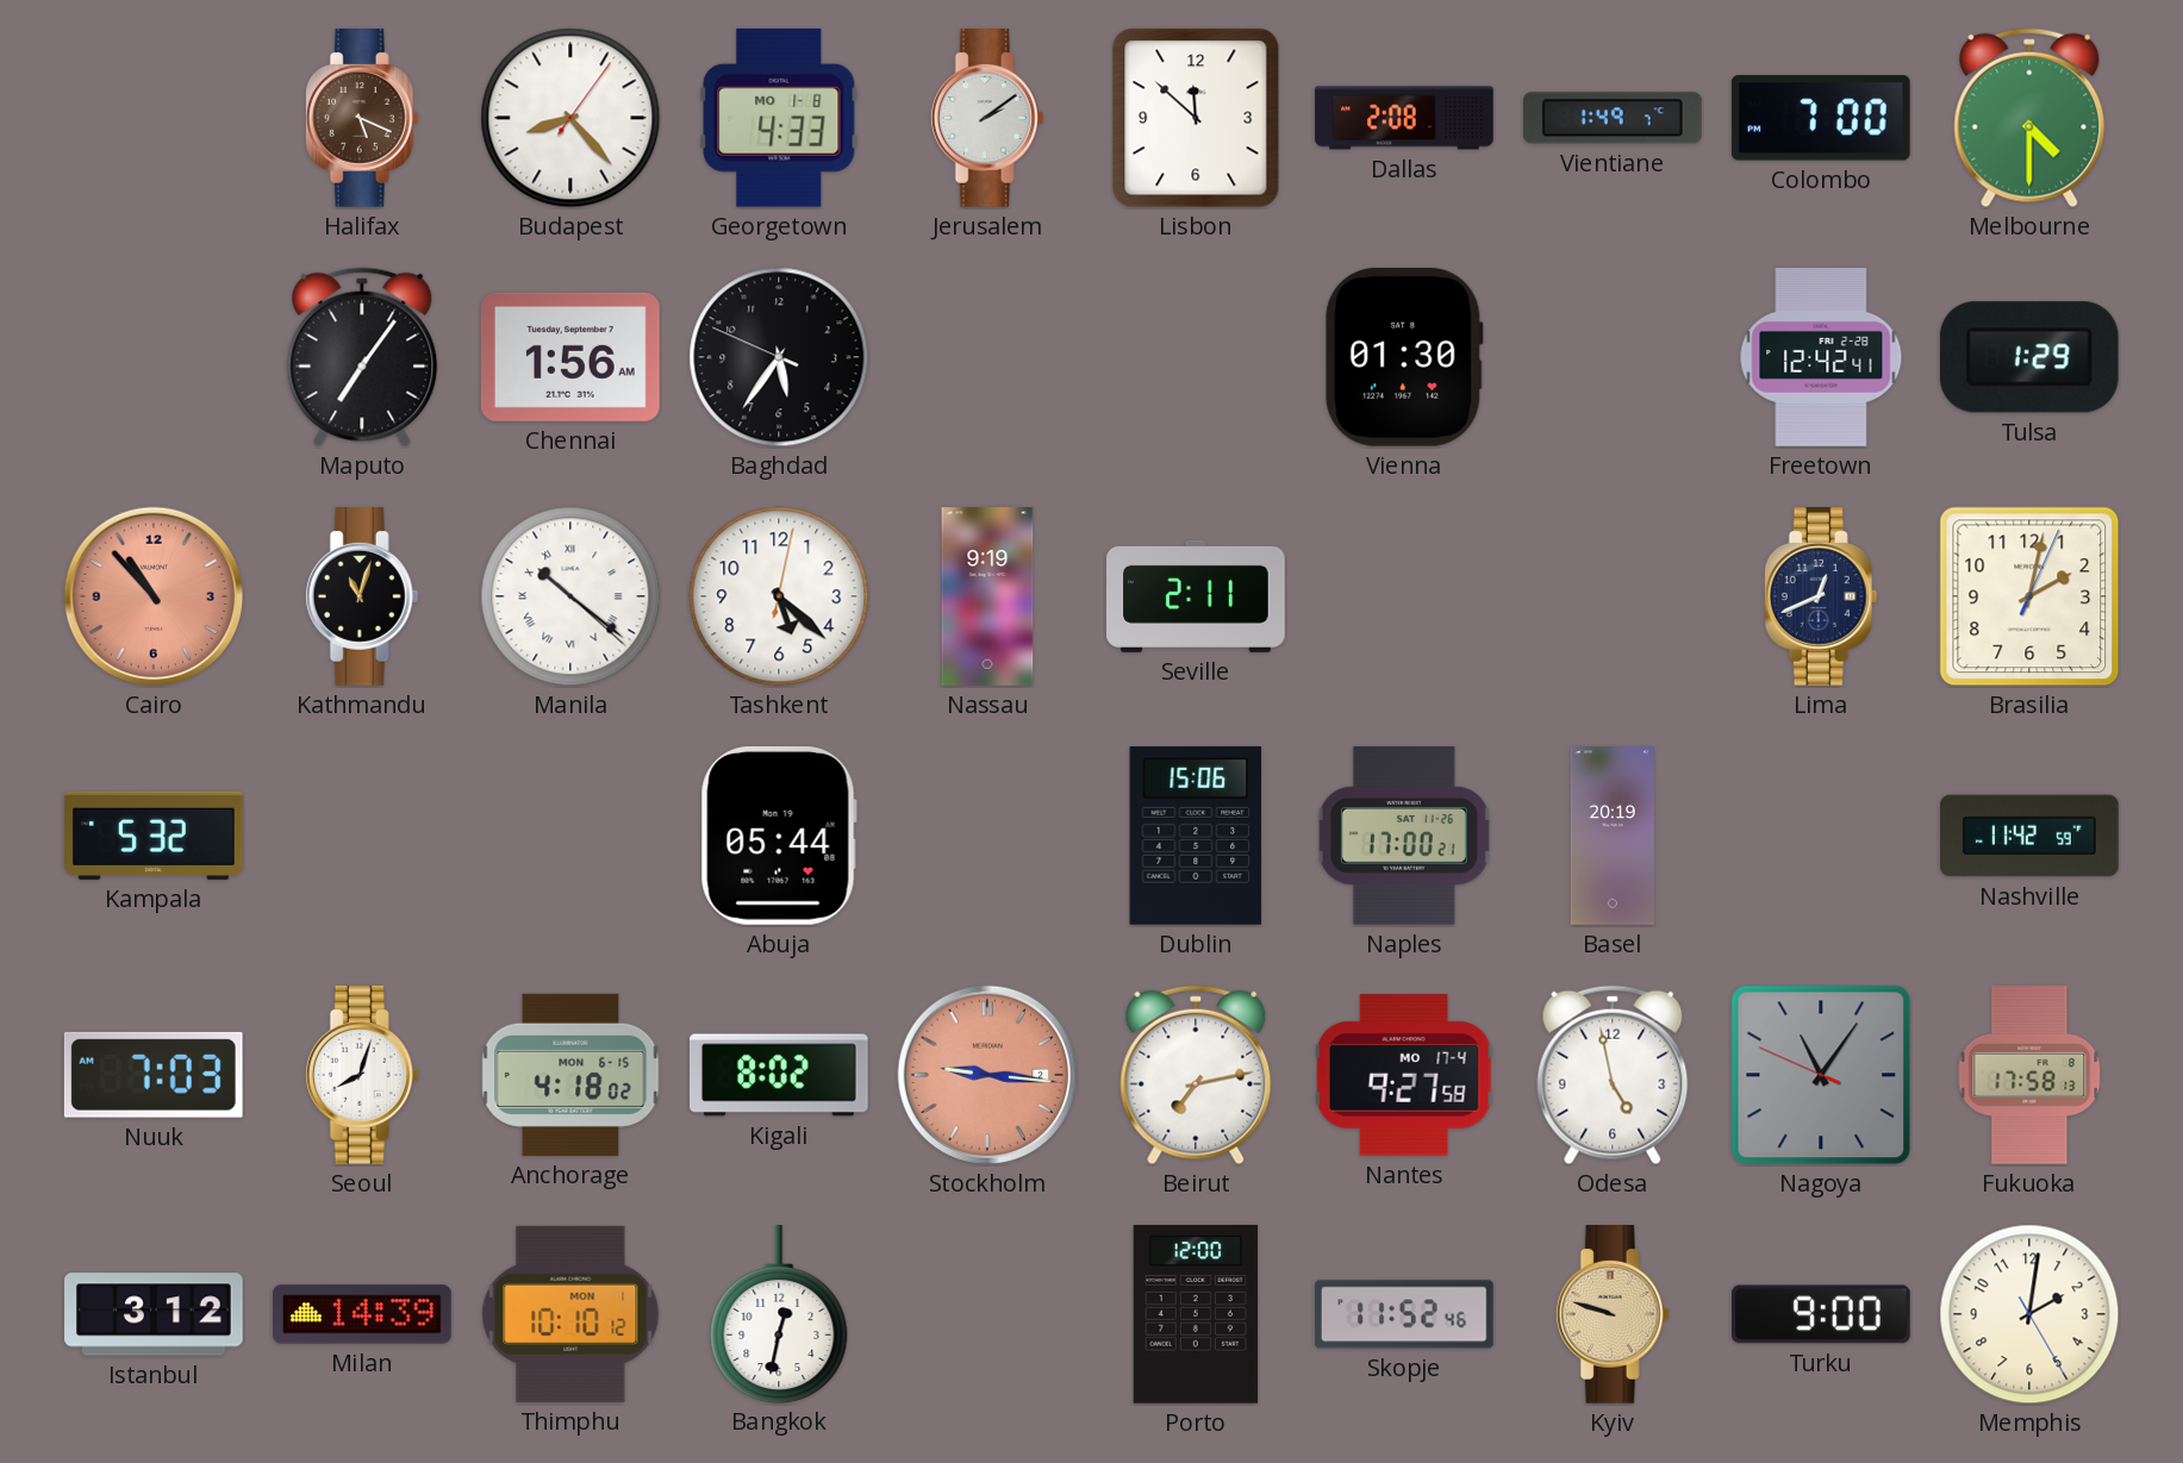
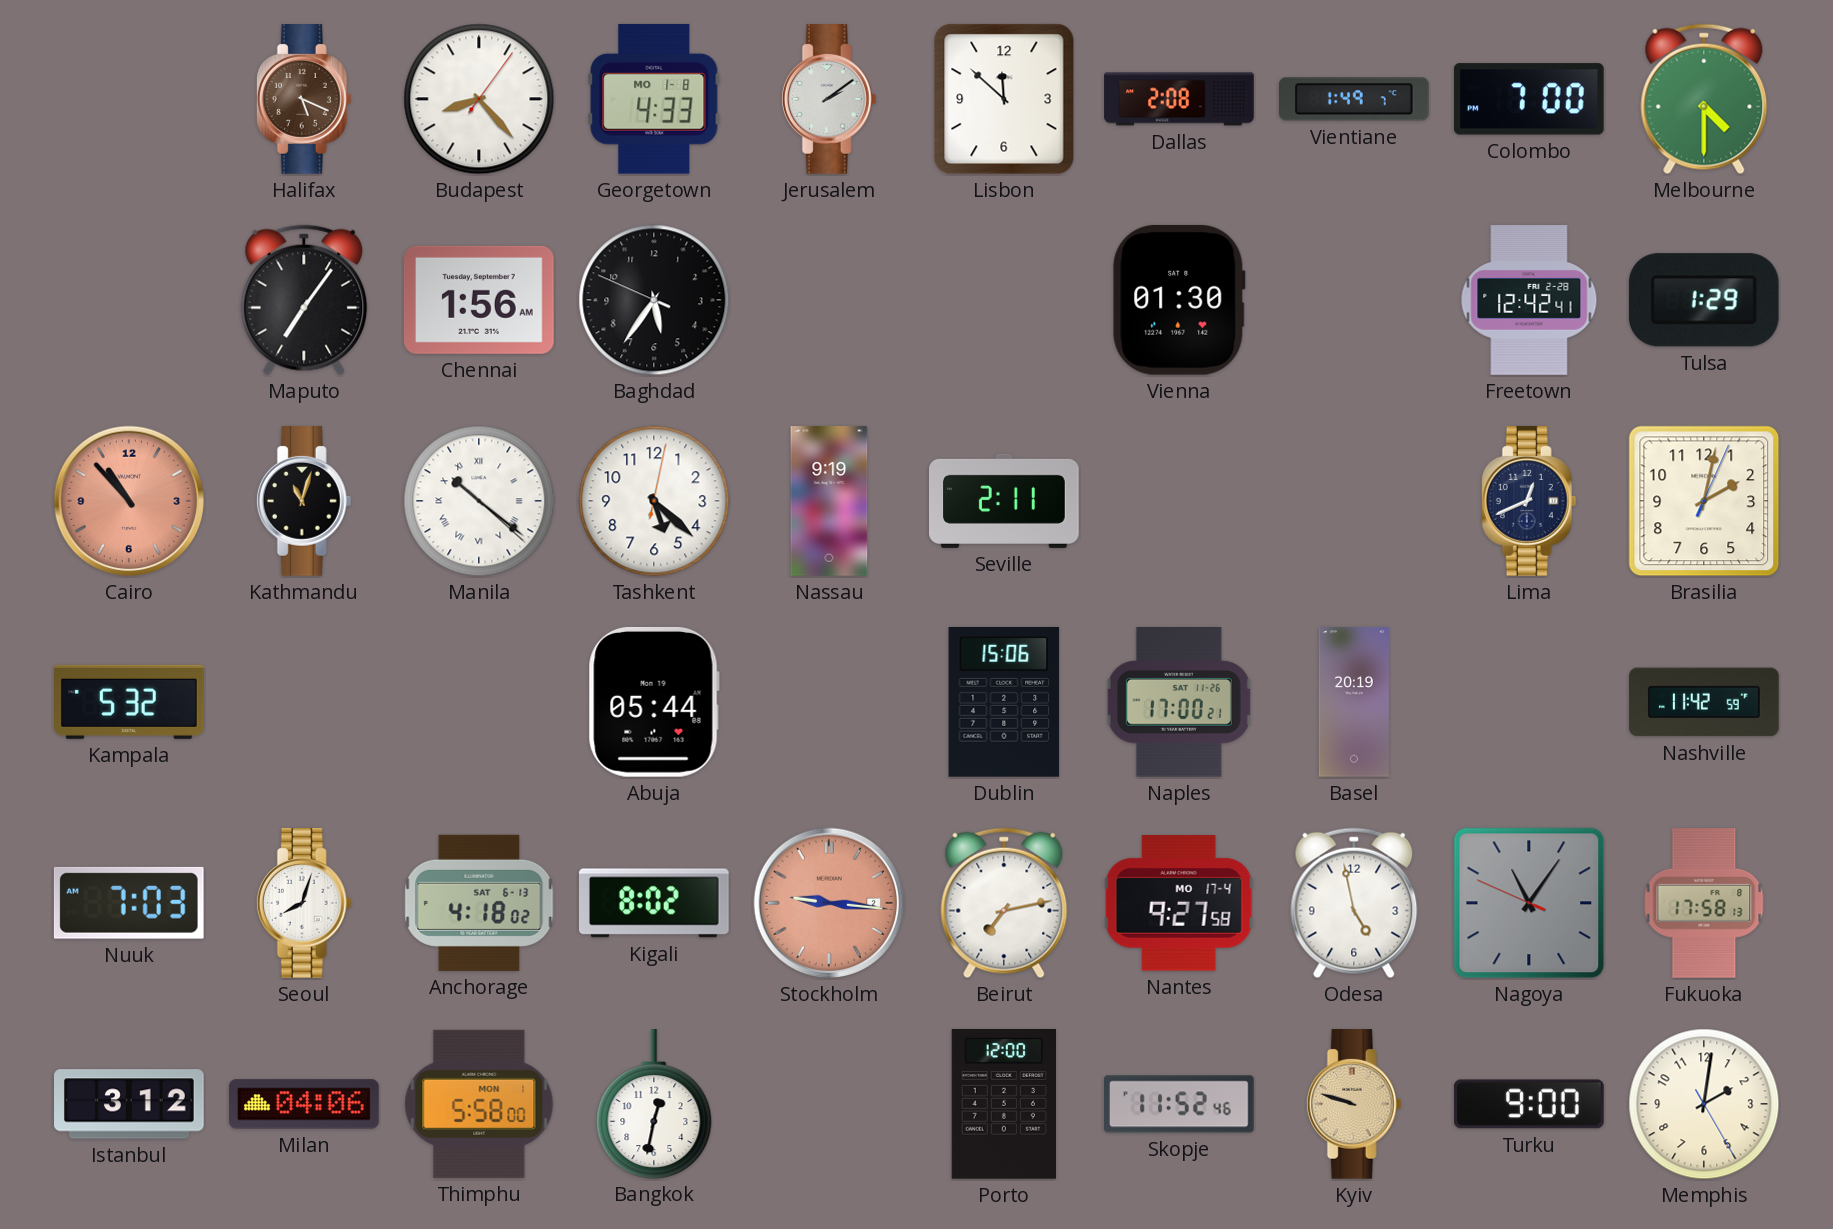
Anchorage date: MON 6-15 -> SAT 6-13 (479, 903)
Milan: 14:39 -> 04:06 (304, 1104)
Thimphu: 10:10 -> 5:58 (479, 1104)
